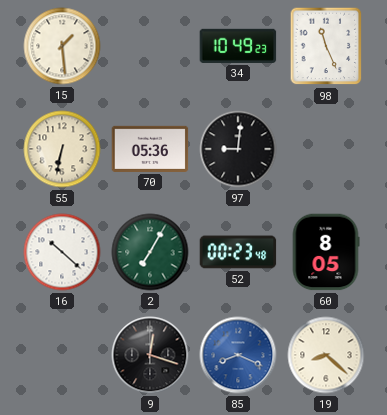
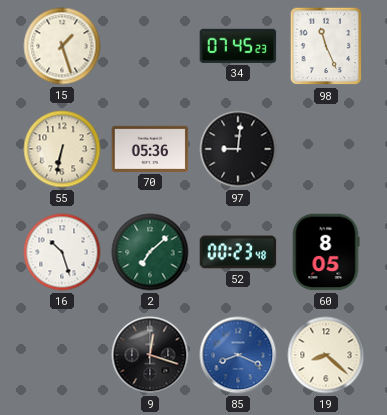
15: 1:29 -> 1:27 (62, 46)
34: 10:49 -> 07:45 (238, 46)
16: 10:22 -> 10:27 (62, 252)
2: 7:05 -> 7:08 (150, 252)
